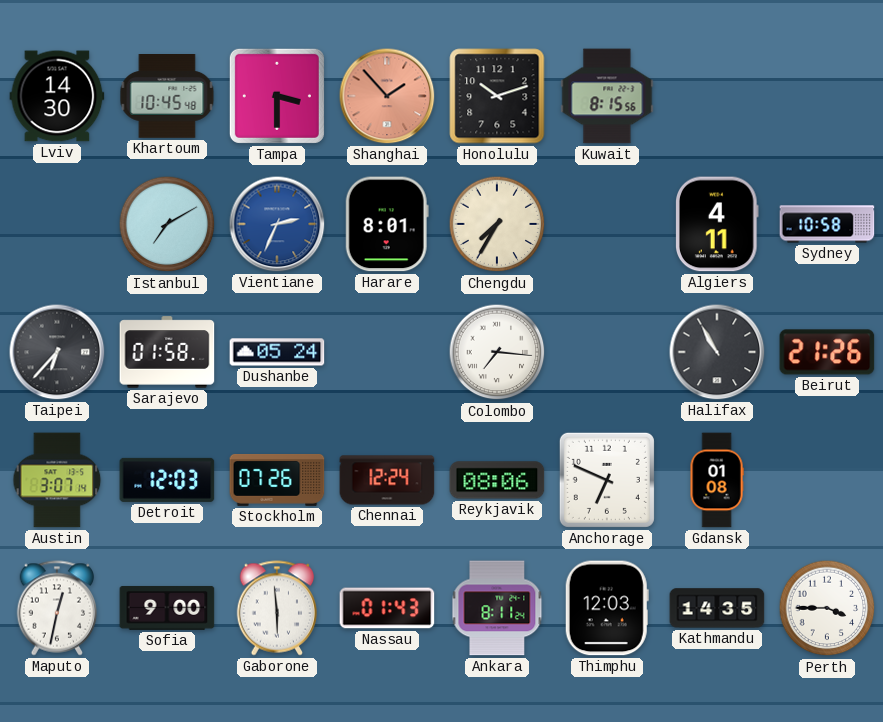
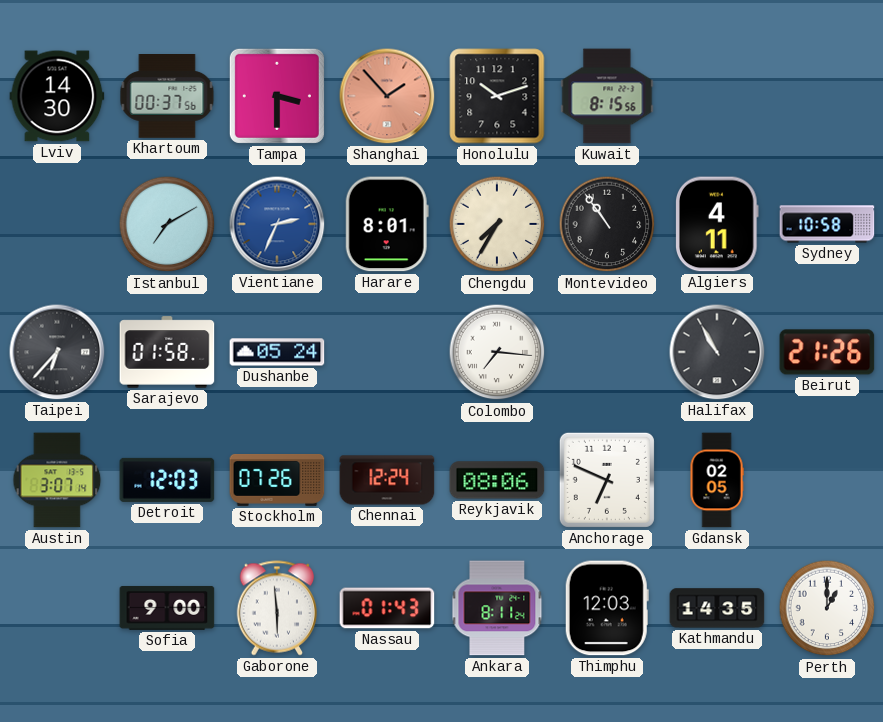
Khartoum: 10:45 -> 00:37 (167, 97)
Montevideo: none -> 10:54 (607, 224)
Gdansk: 01:08 -> 02:05 (717, 480)
Maputo: 12:32 -> none (57, 608)
Perth: 3:45 -> 1:00 (827, 608)
